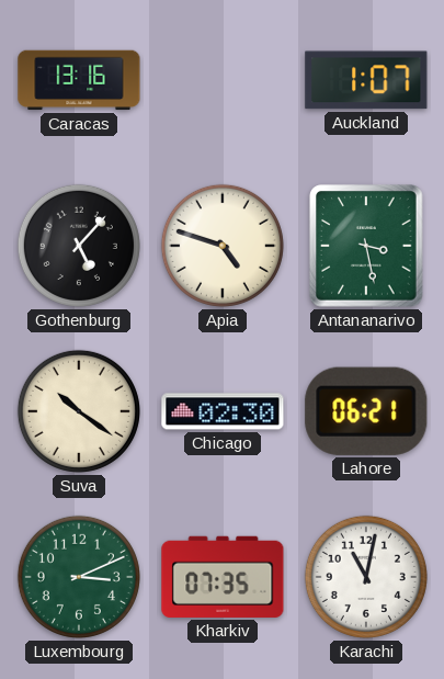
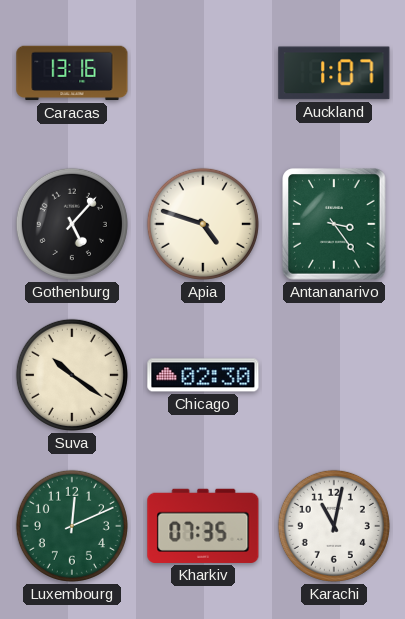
Antananarivo: 3:28 -> 3:24 (334, 224)
Lahore: 06:21 -> none (366, 411)
Luxembourg: 3:11 -> 12:11 (72, 526)
